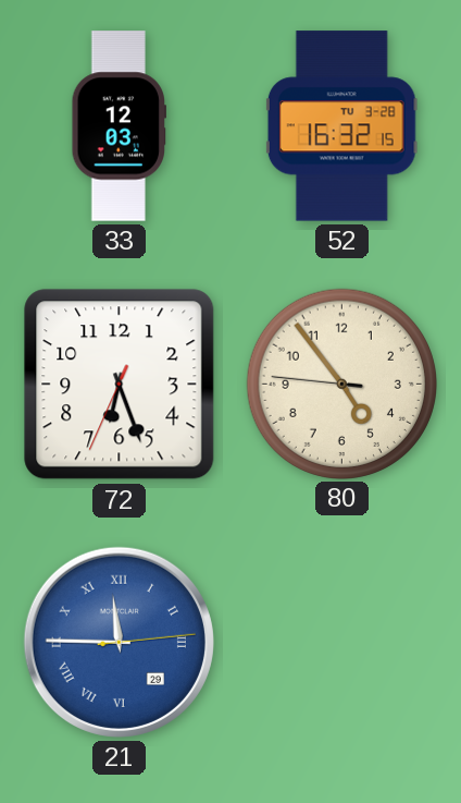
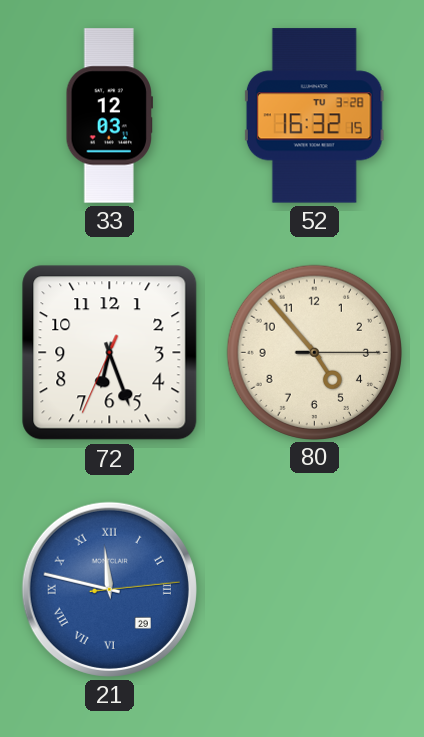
80: 4:53:46 -> 4:53:15 (314, 352)
21: 11:45 -> 11:47 (109, 589)
